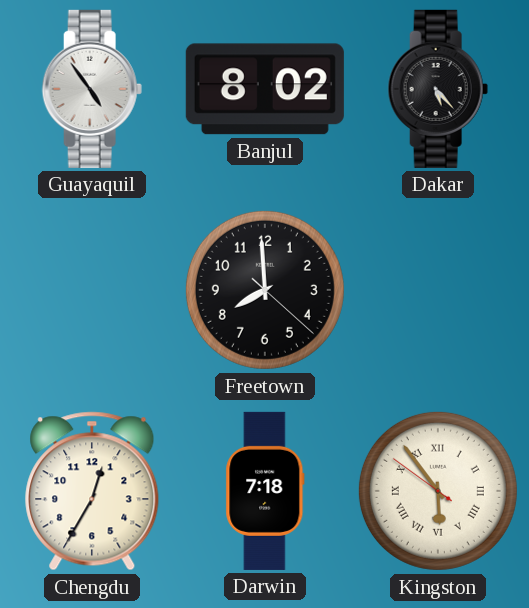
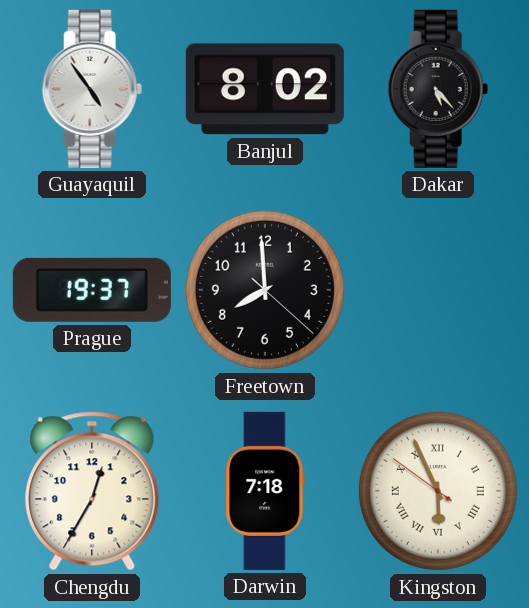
Prague: none -> 19:37 (92, 290)
Kingston: 5:53 -> 5:55 (438, 491)
